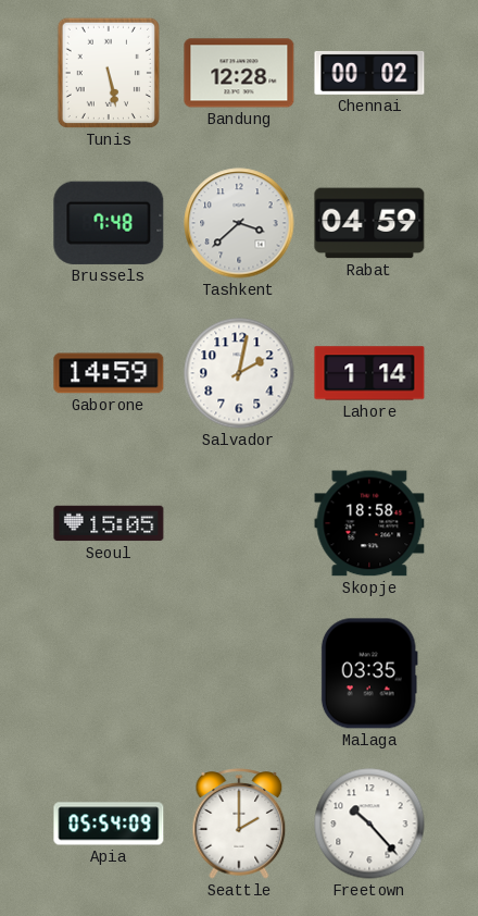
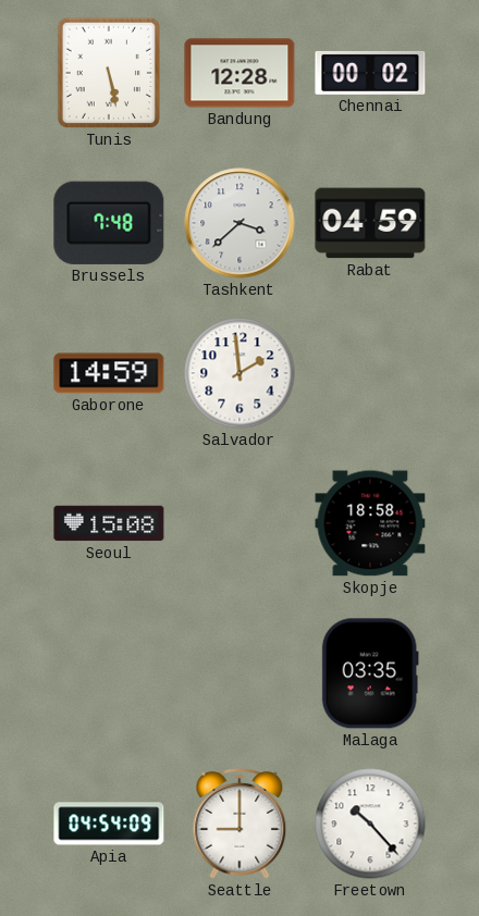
Salvador: 2:02 -> 1:59 (239, 373)
Lahore: 1:14 -> none (369, 373)
Seoul: 15:05 -> 15:08 (109, 523)
Apia: 05:54 -> 04:54 (109, 824)
Seattle: 2:00 -> 9:00 (239, 824)
